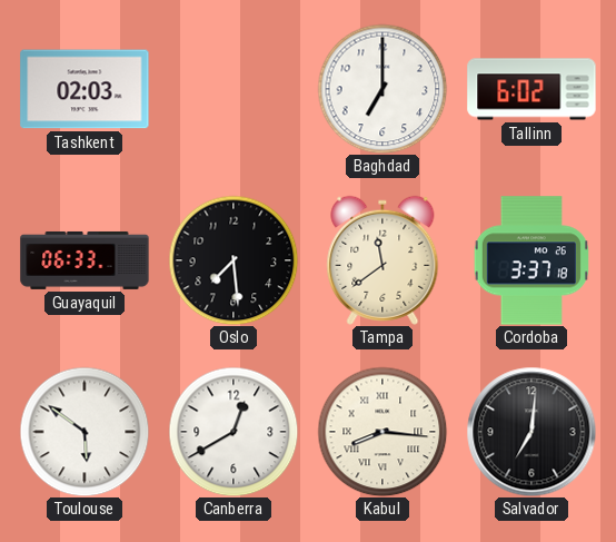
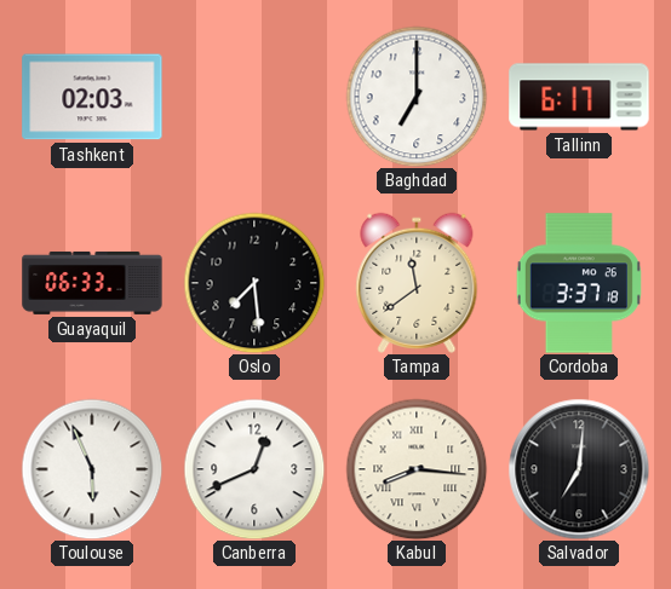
Tallinn: 6:02 -> 6:17 (579, 97)
Toulouse: 5:51 -> 5:56 (92, 469)
Canberra: 12:40 -> 12:41 (254, 469)
